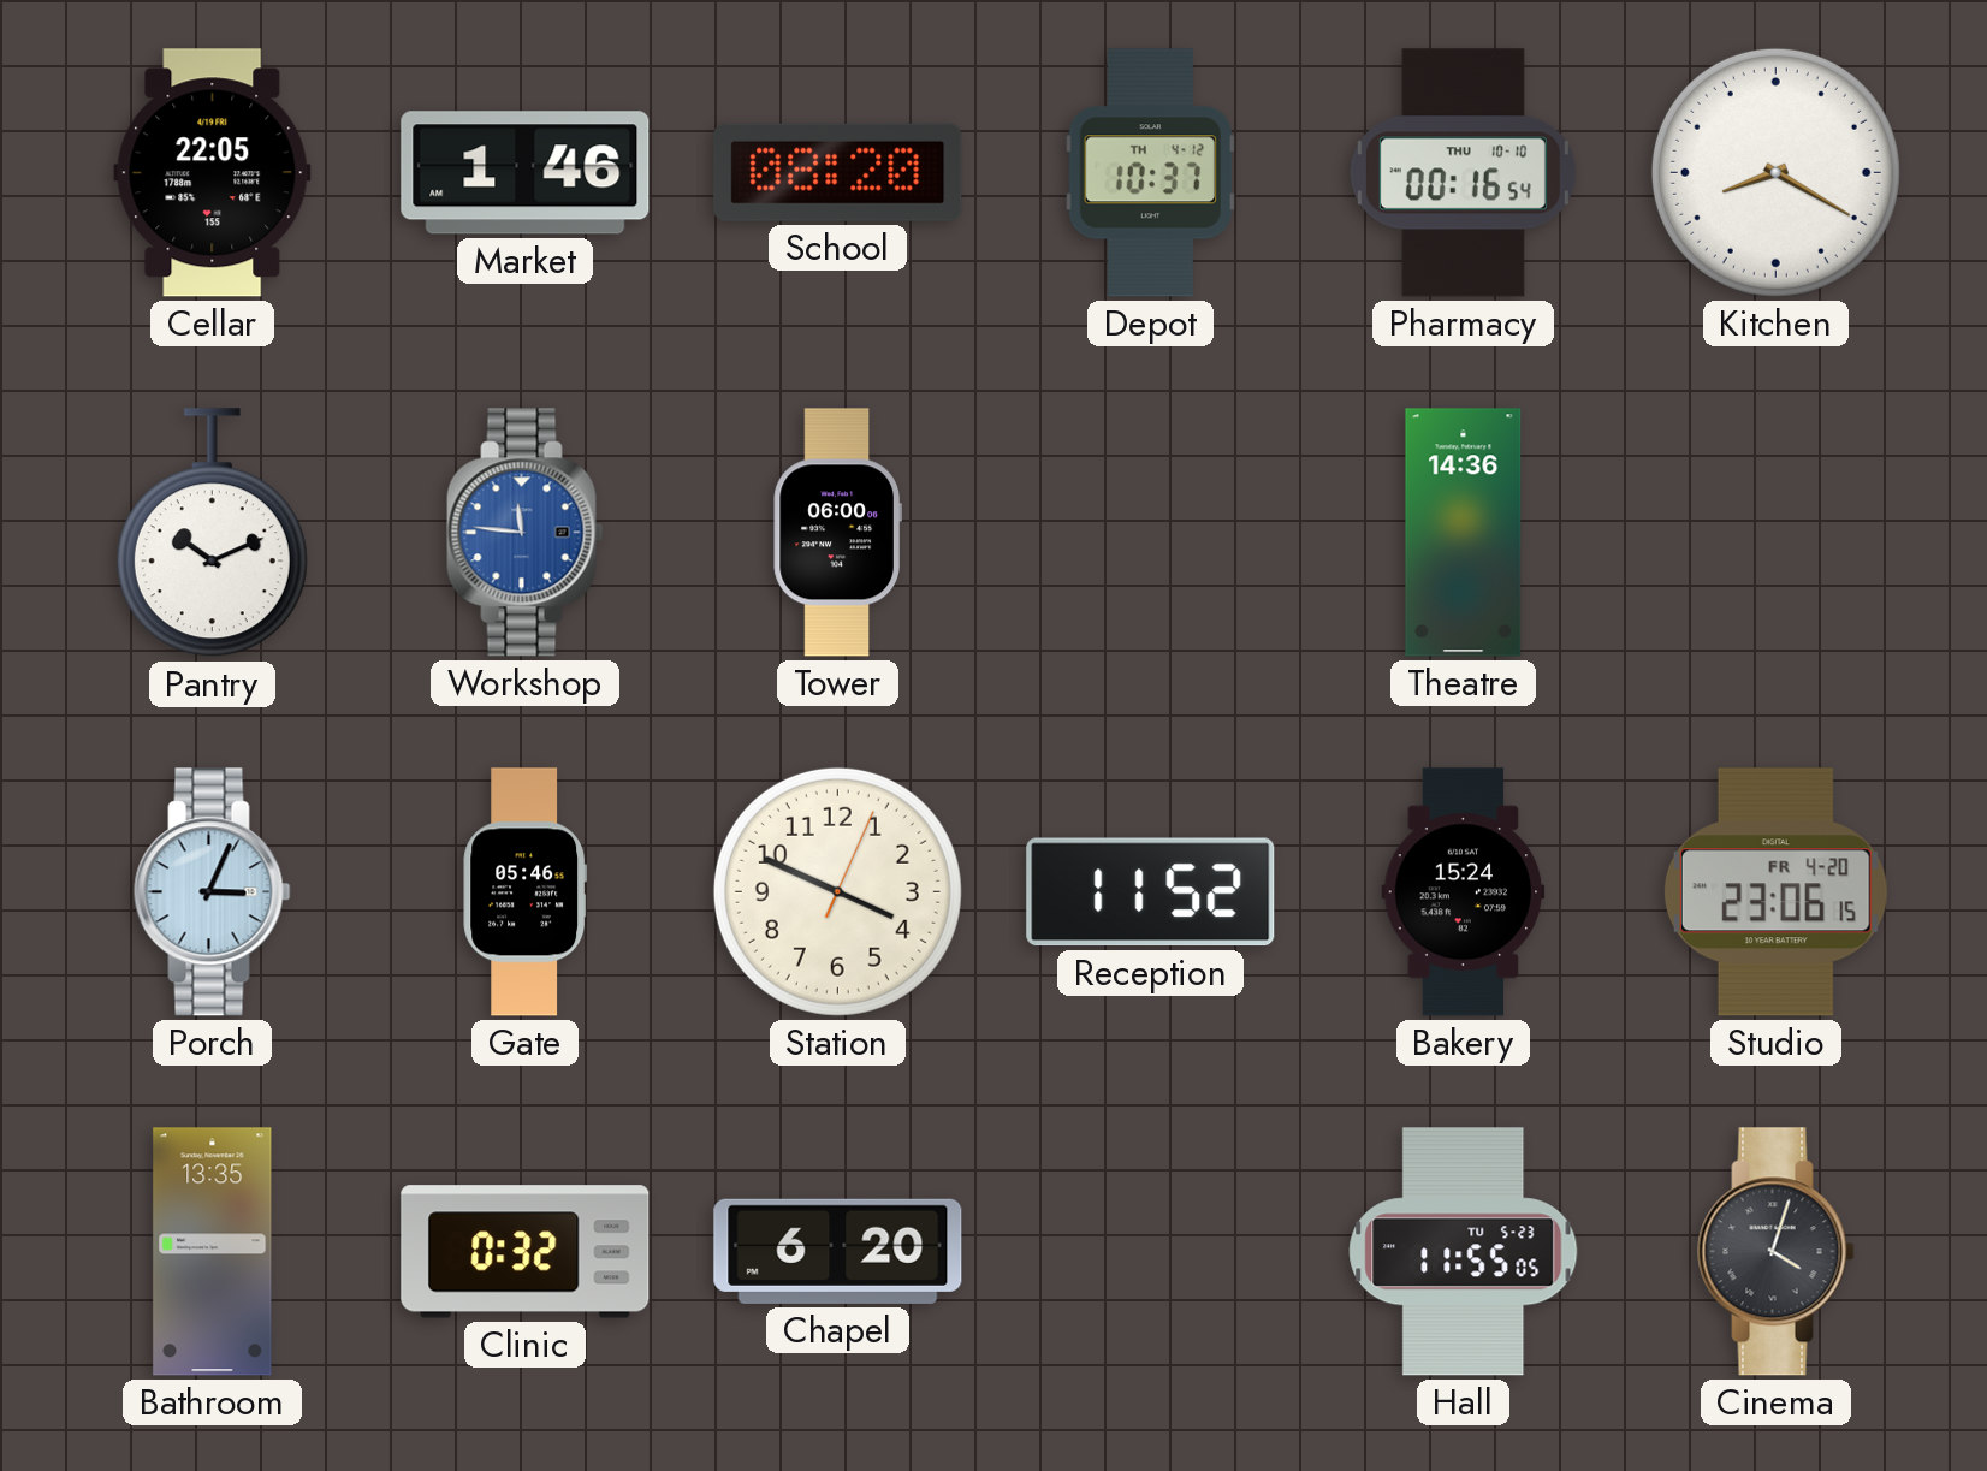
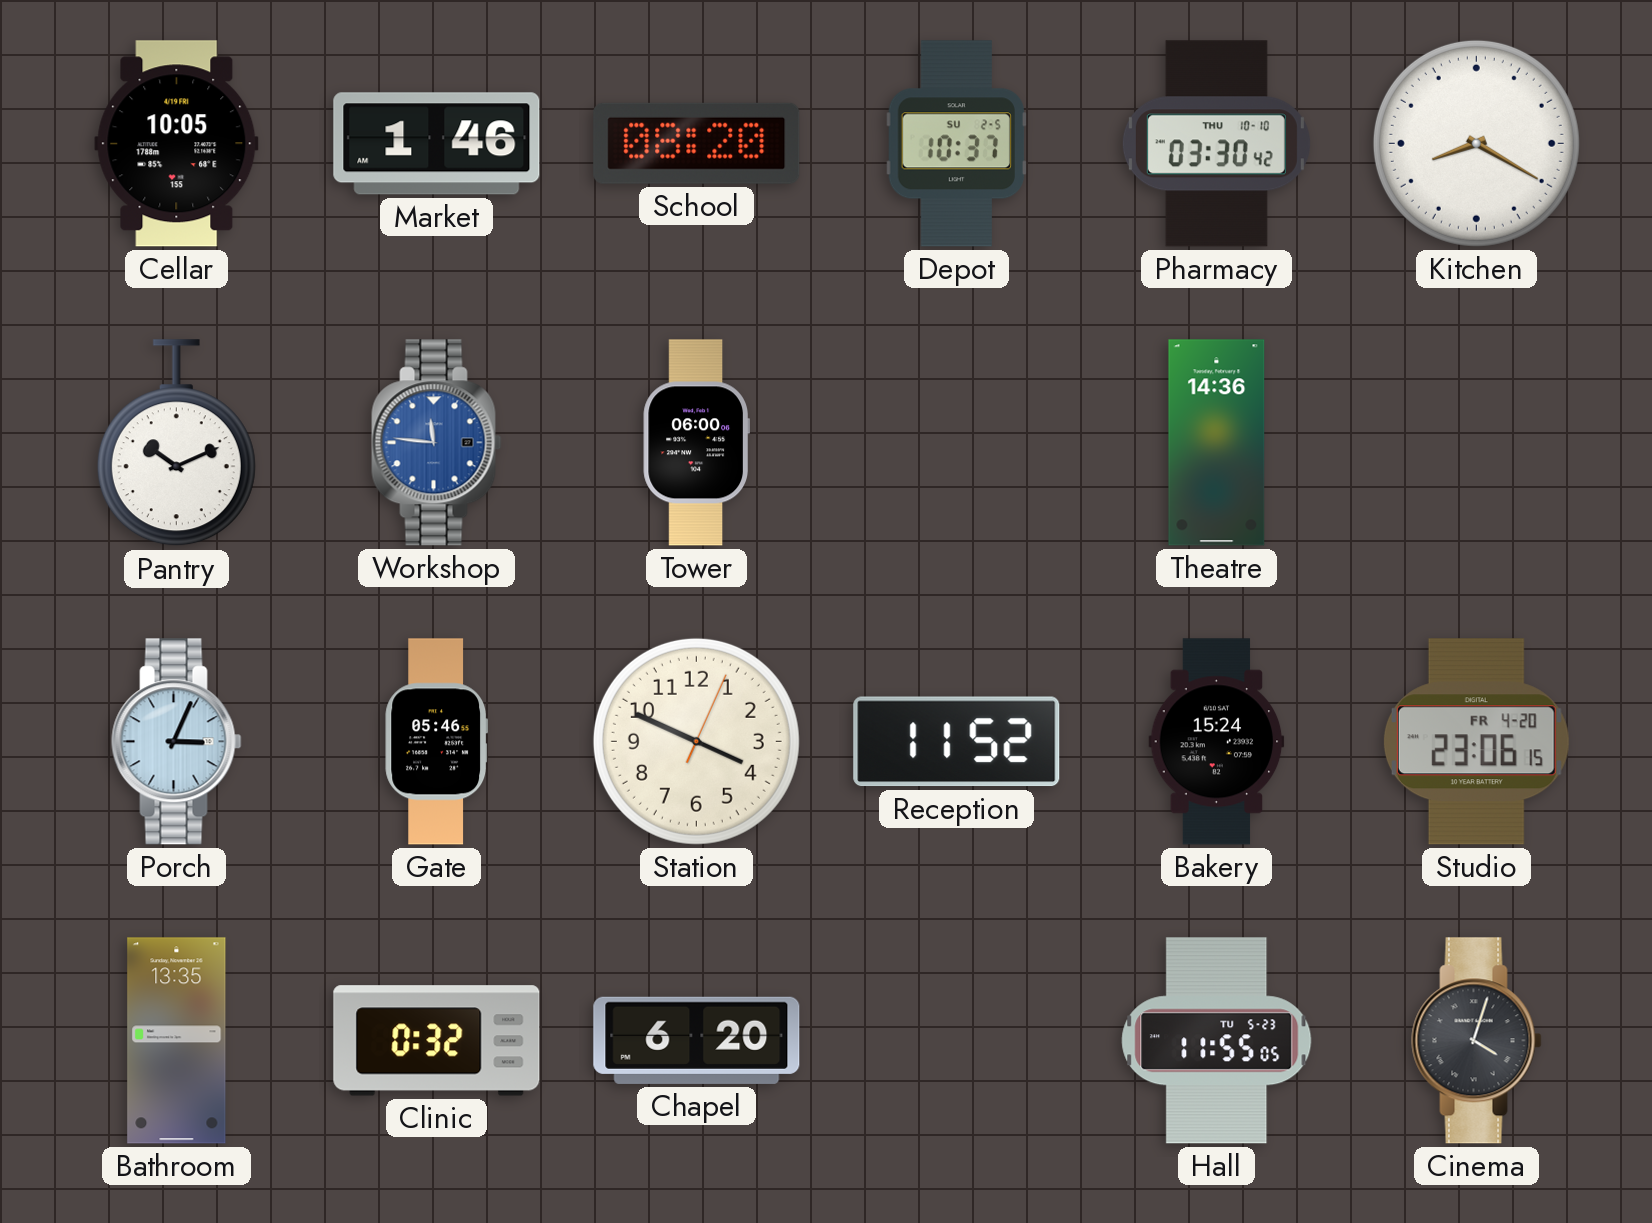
Cellar: 22:05 -> 10:05 (177, 144)
Depot date: TH 4-12 -> SU 2-5 (956, 144)
Pharmacy: 00:16 -> 03:30 (1216, 144)
